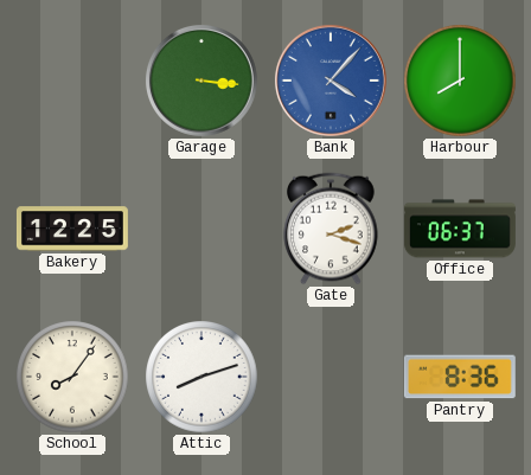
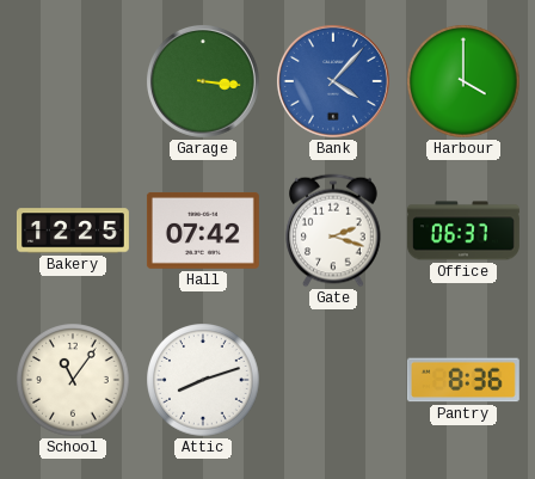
Harbour: 8:00 -> 4:00 (463, 81)
Hall: none -> 07:42 (203, 231)
School: 8:06 -> 11:06 (73, 380)
